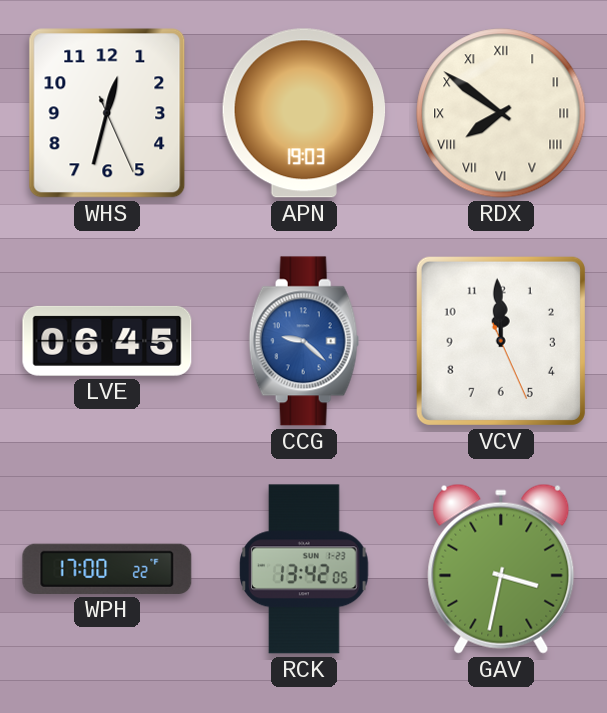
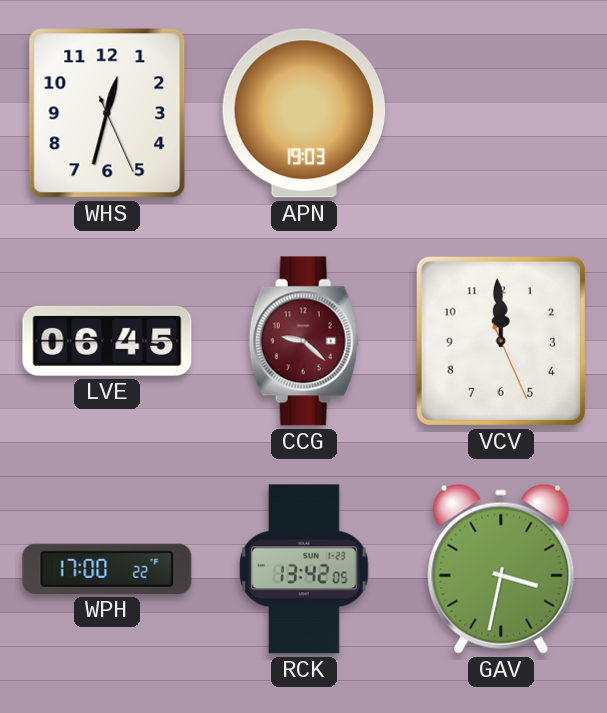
RDX: 7:51 -> none (501, 113)
CCG dial: blue -> burgundy (304, 341)
